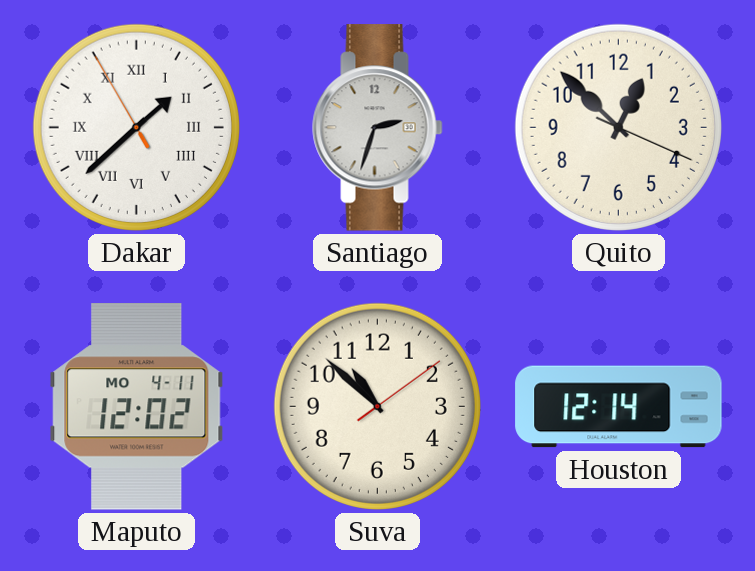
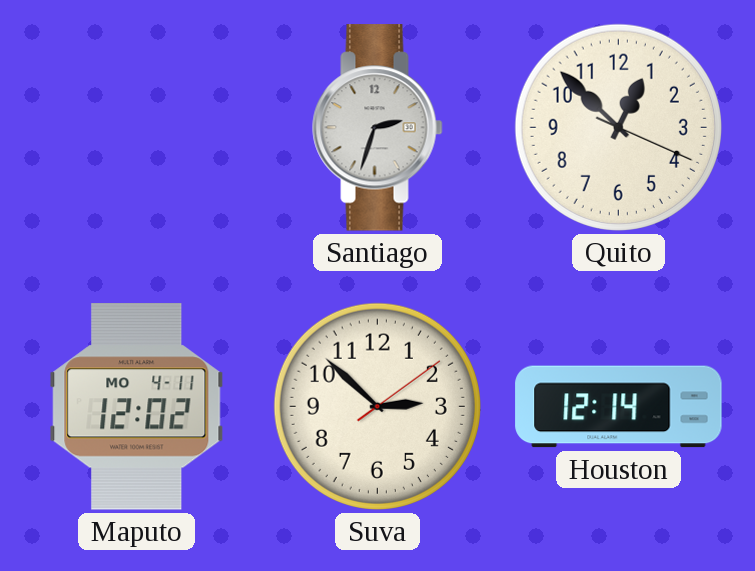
Dakar: 1:37 -> none (136, 127)
Suva: 10:52 -> 2:52 (377, 406)
